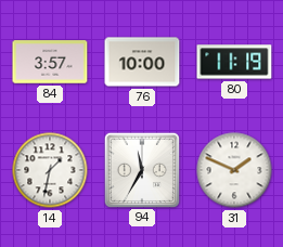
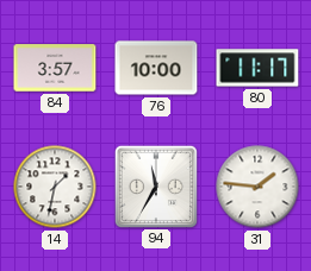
80: 11:19 -> 11:17 (257, 68)
31: 1:49 -> 1:46 (257, 187)
